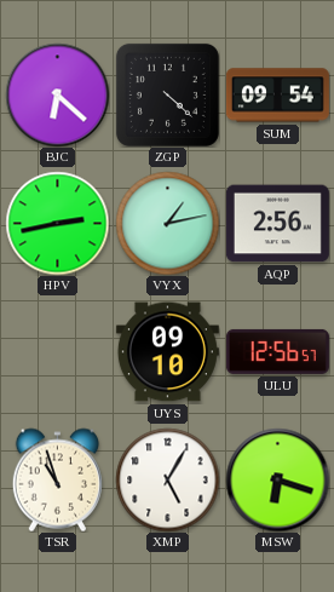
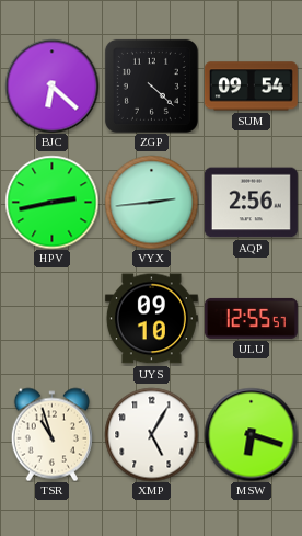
VYX: 1:13 -> 2:44 (151, 202)
ULU: 12:56 -> 12:55 (251, 318)
